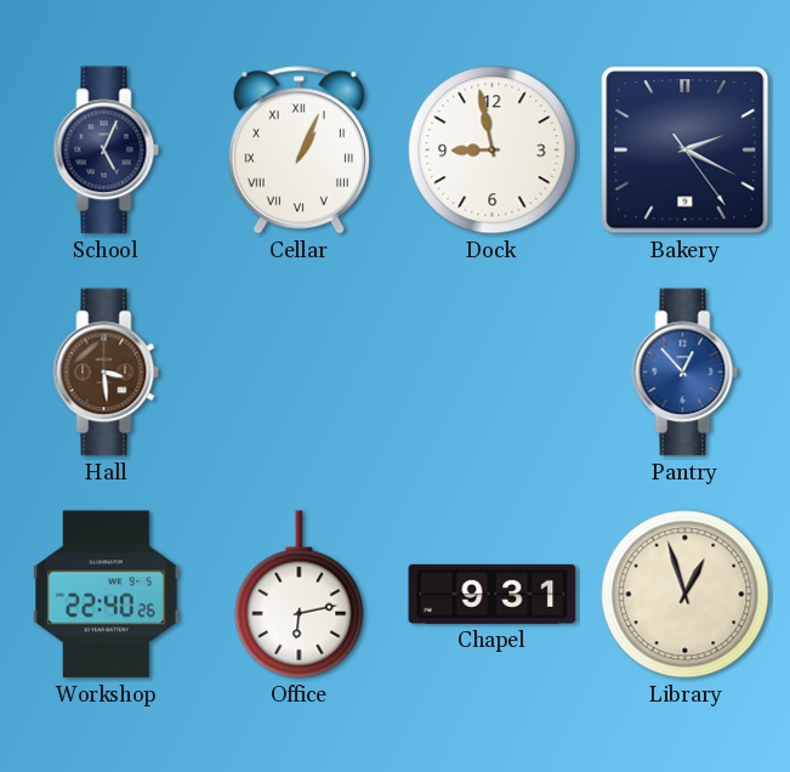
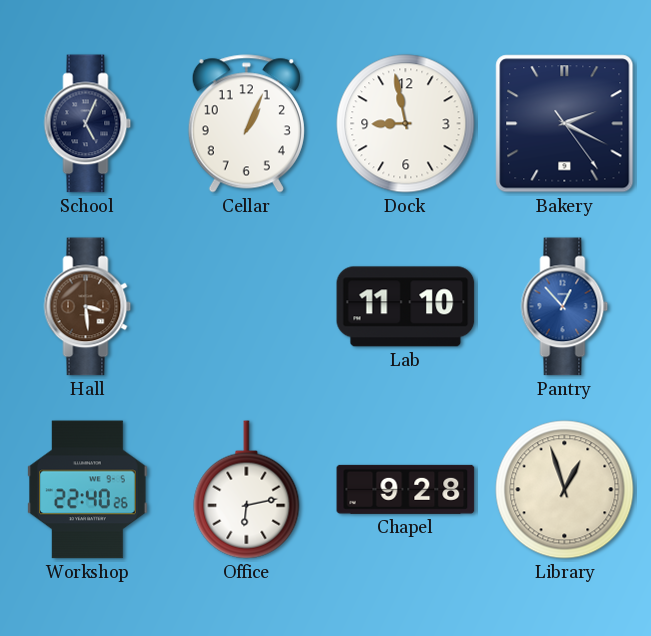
Cellar numerals: Roman -> Arabic (246, 124)
Lab: none -> 11:10 (406, 307)
Chapel: 9:31 -> 9:28 (406, 489)
